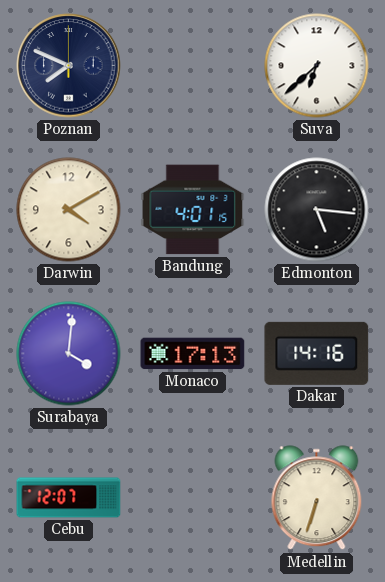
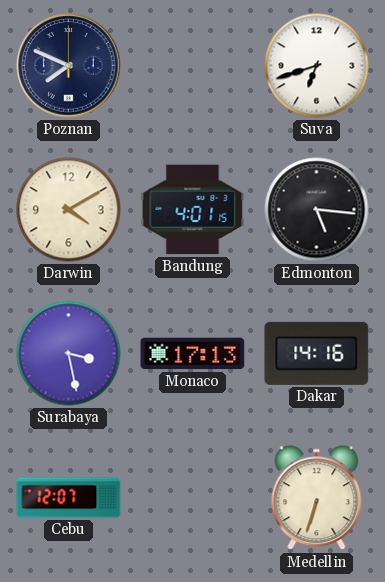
Suva: 6:38 -> 6:42 (317, 66)
Surabaya: 4:01 -> 3:28 (69, 354)
